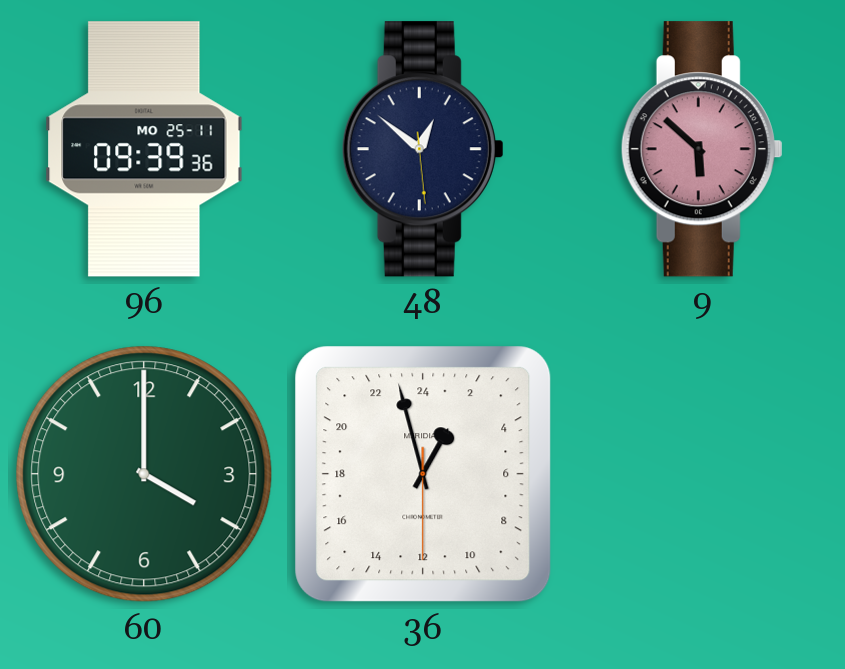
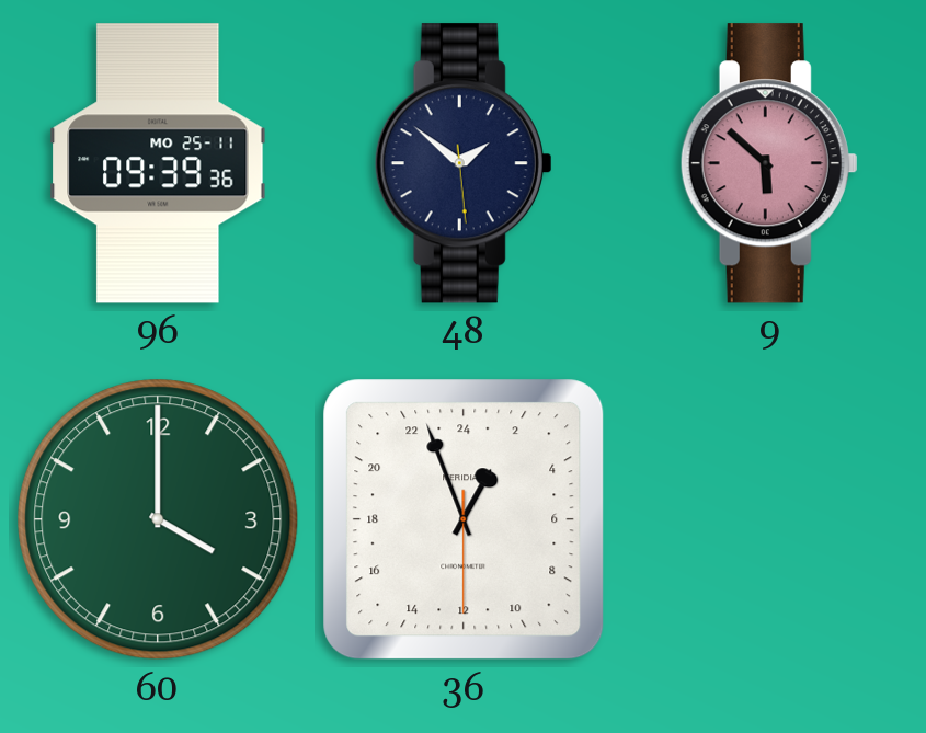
48: 12:51 -> 1:51 (464, 163)
36: 1:57 -> 1:56 (464, 519)
